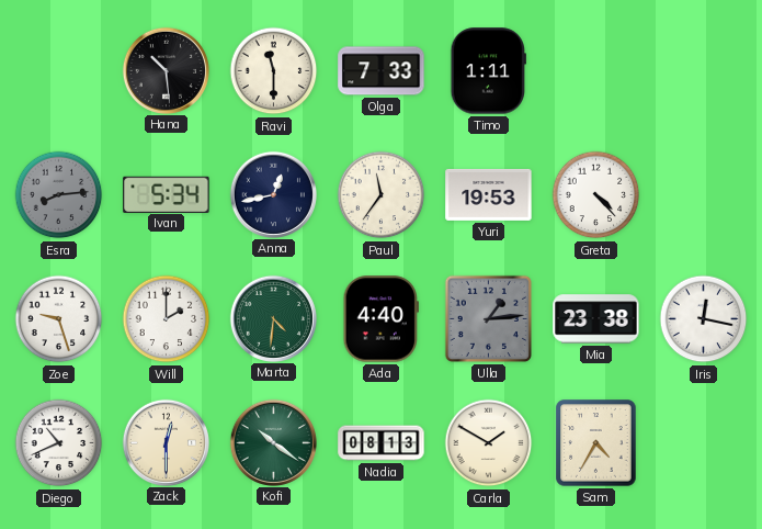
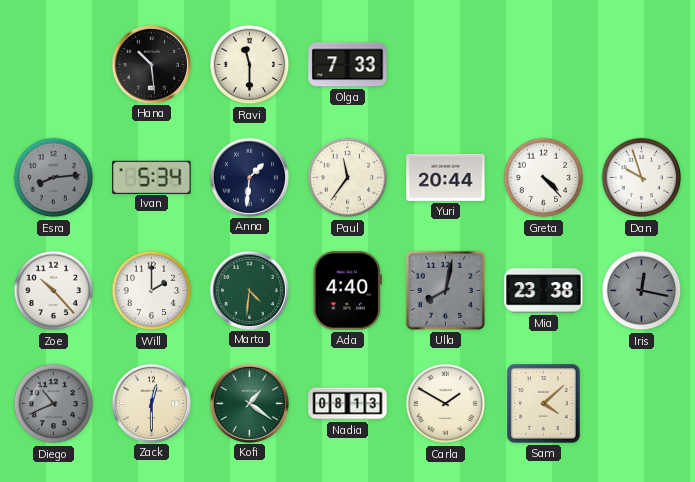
Timo: 1:11 -> none (488, 71)
Anna: 12:43 -> 1:31 (249, 177)
Yuri: 19:53 -> 20:44 (446, 177)
Dan: none -> 9:57 (642, 178)
Zoe: 9:27 -> 10:23 (54, 291)
Ulla: 1:14 -> 8:02 (445, 290)
Iris dial: white -> grey (642, 291)
Diego dial: white -> grey (54, 404)
Kofi: 10:21 -> 1:21 (249, 403)
Sam: 4:35 -> 4:08 (544, 404)
